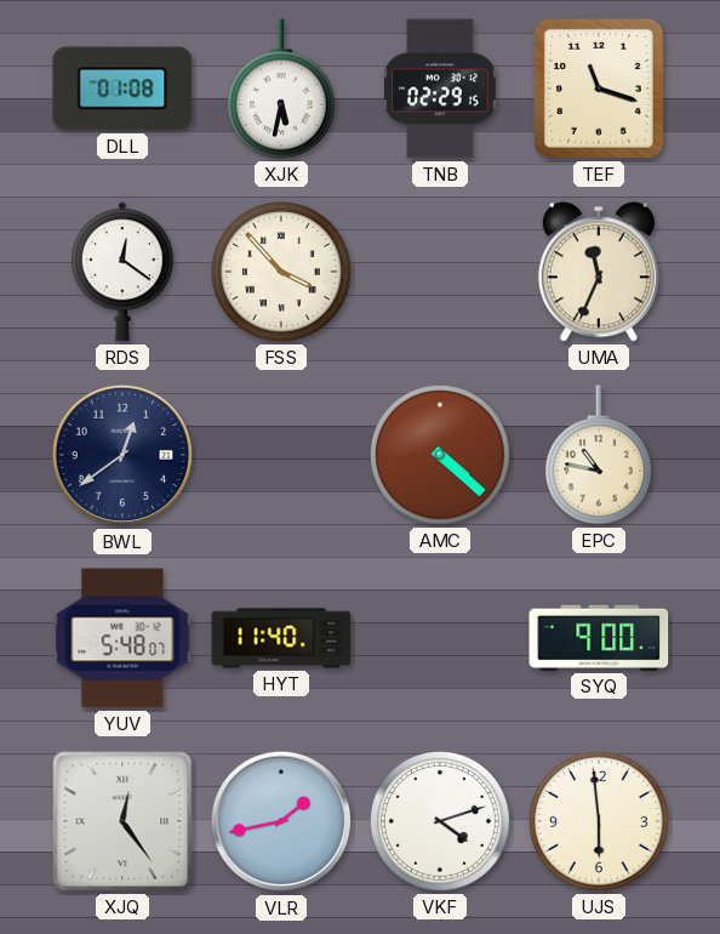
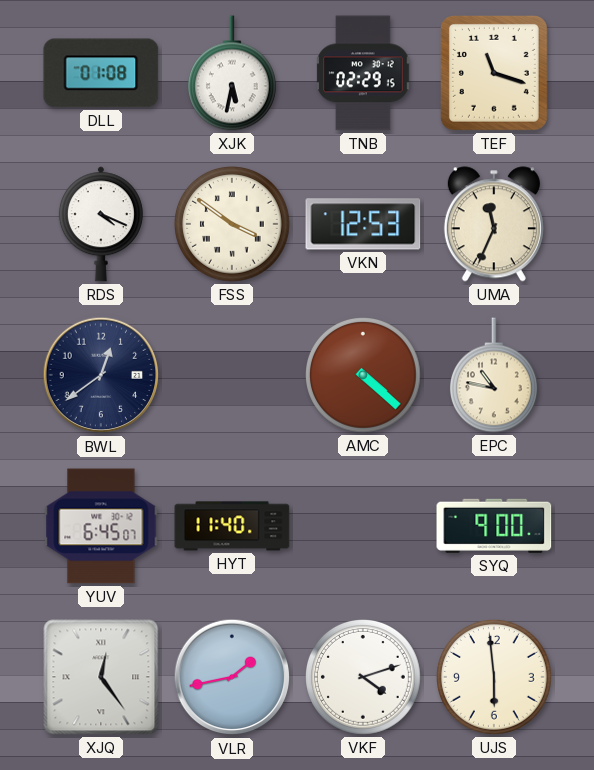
RDS: 12:21 -> 4:19 (101, 224)
FSS: 3:53 -> 3:51 (233, 225)
VKN: none -> 12:53 (363, 224)
YUV: 5:48 -> 6:45 (101, 526)
